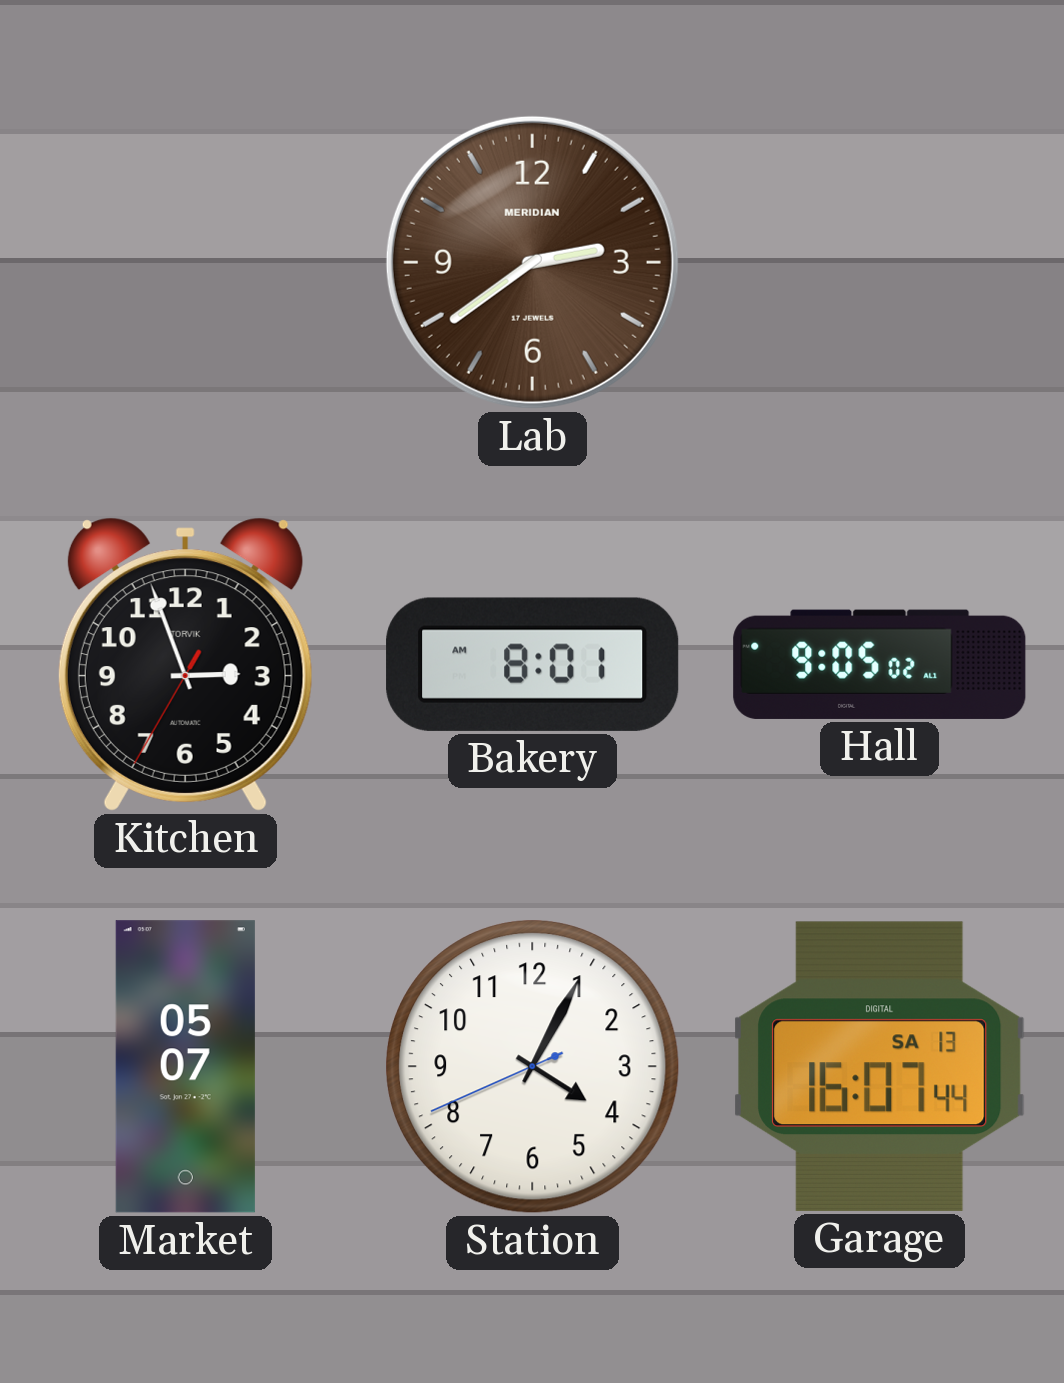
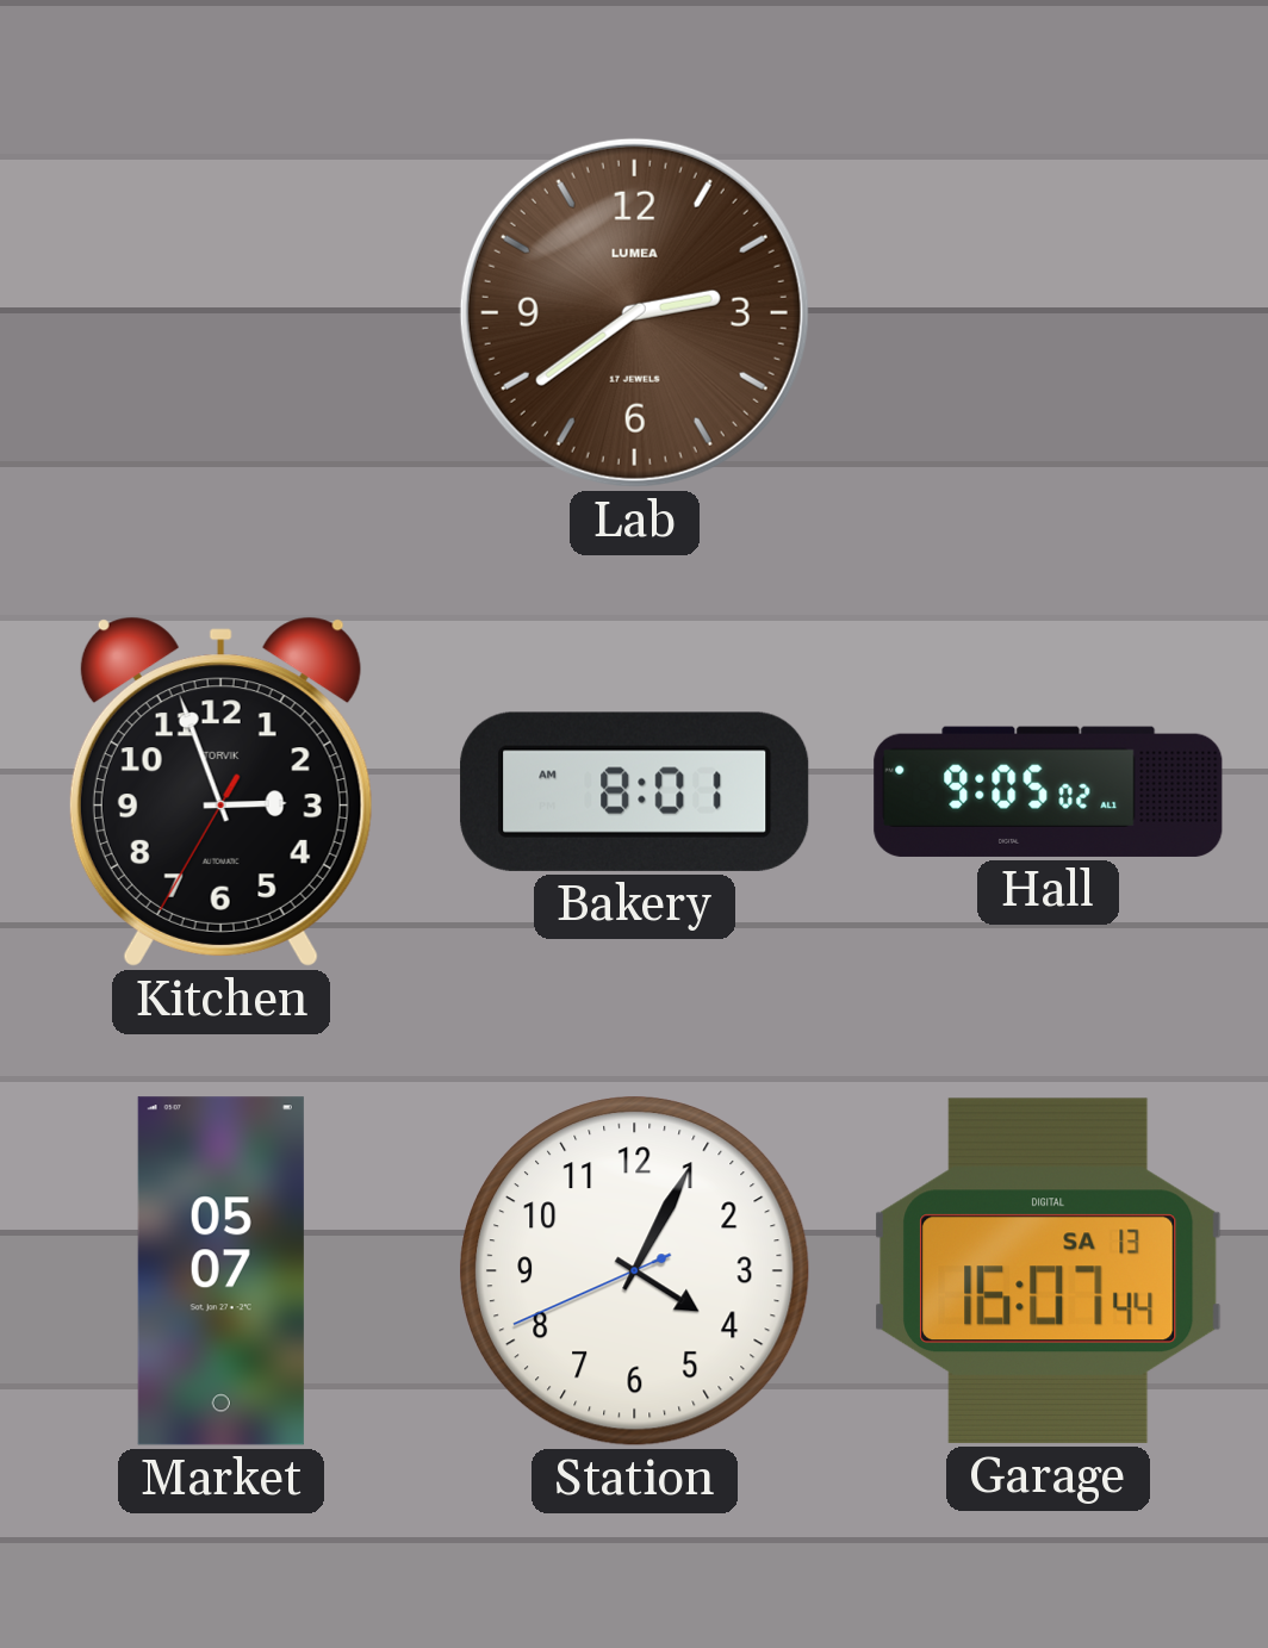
Lab brand: MERIDIAN -> LUMEA (634, 312)
